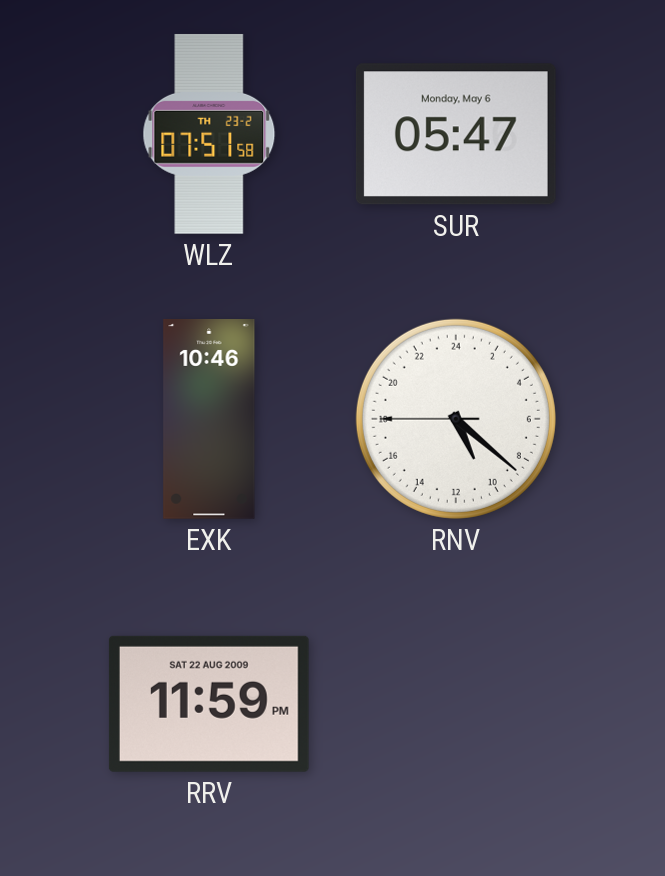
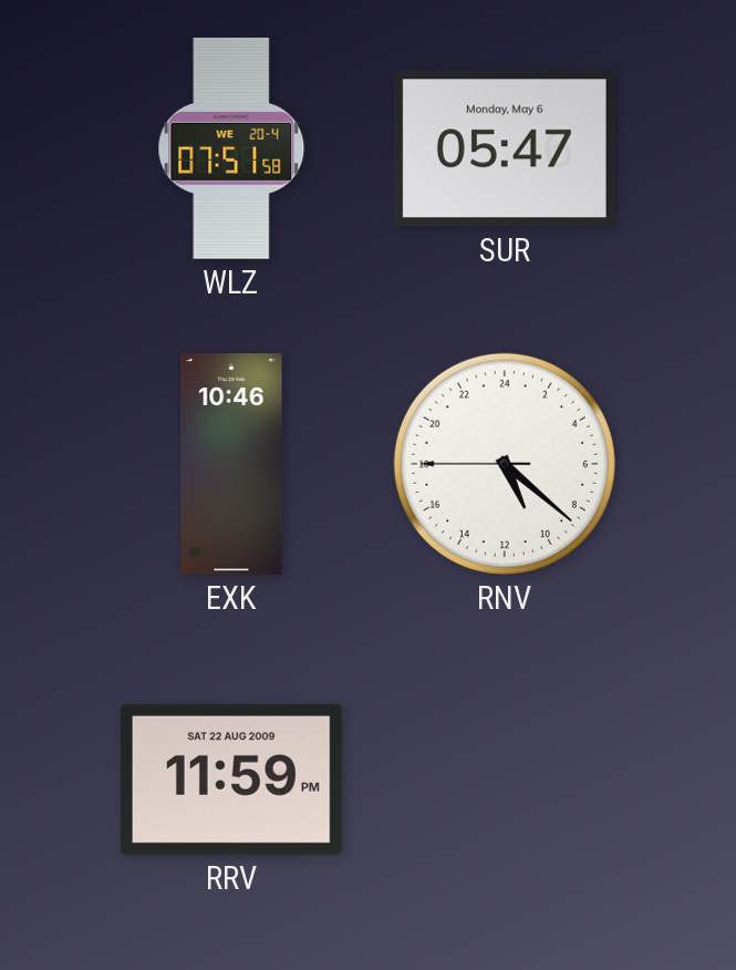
WLZ date: TH 23-2 -> WE 20-4 (231, 148)
